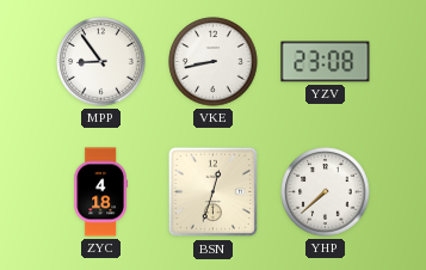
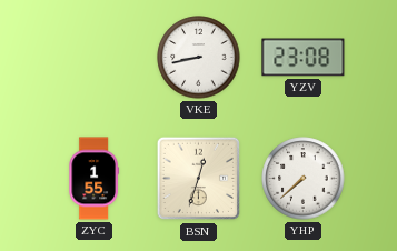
MPP: 8:54 -> none (101, 62)
ZYC: 4:18 -> 1:55 (93, 179)
